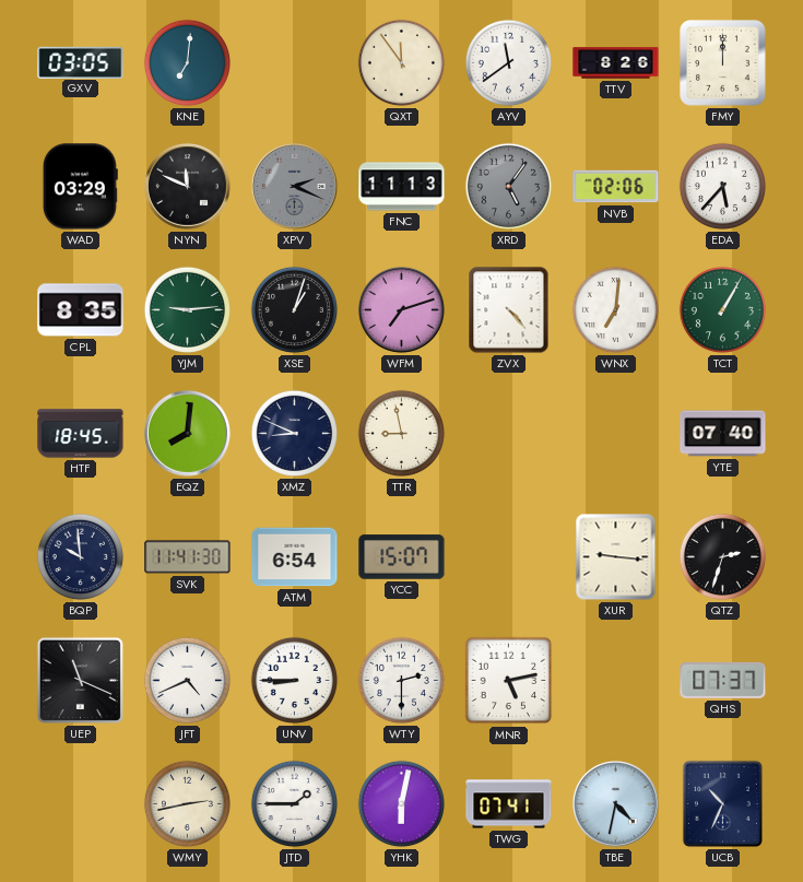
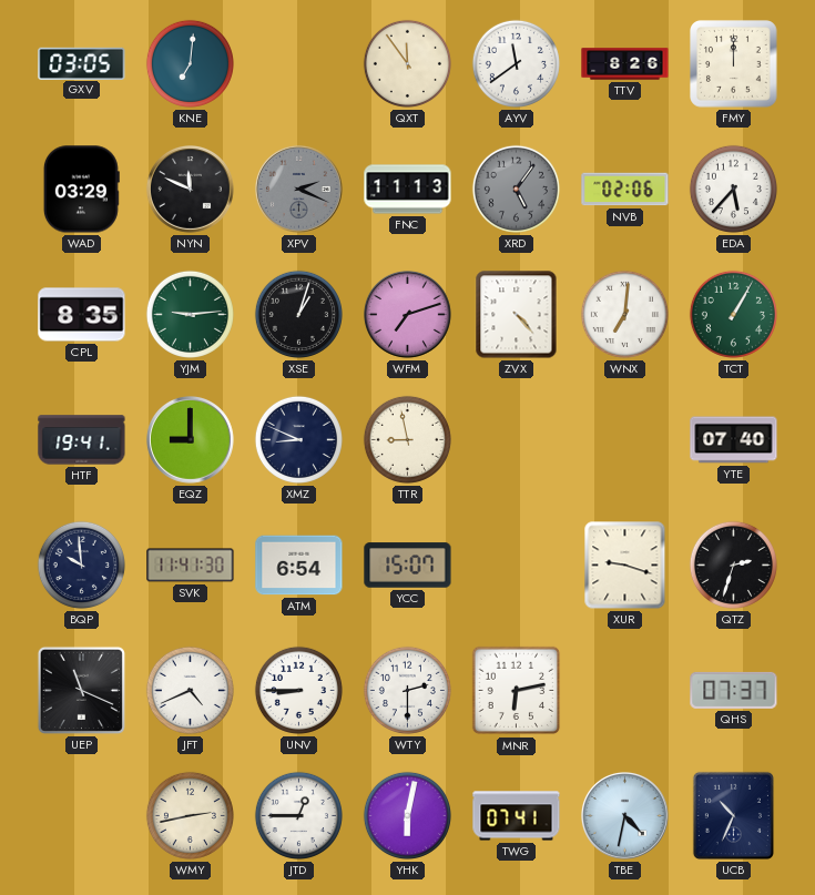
HTF: 18:45 -> 19:41 (82, 440)
EQZ: 8:01 -> 9:00 (191, 440)
XUR: 9:16 -> 9:18 (625, 566)
MNR: 5:13 -> 6:13 (517, 691)
JTD: 1:45 -> 12:45 (298, 815)
